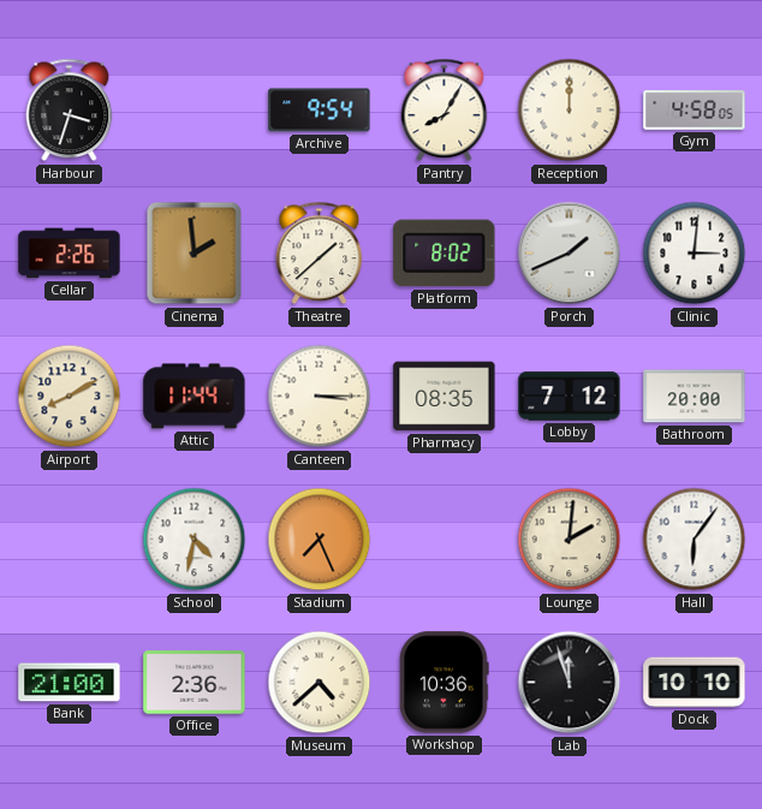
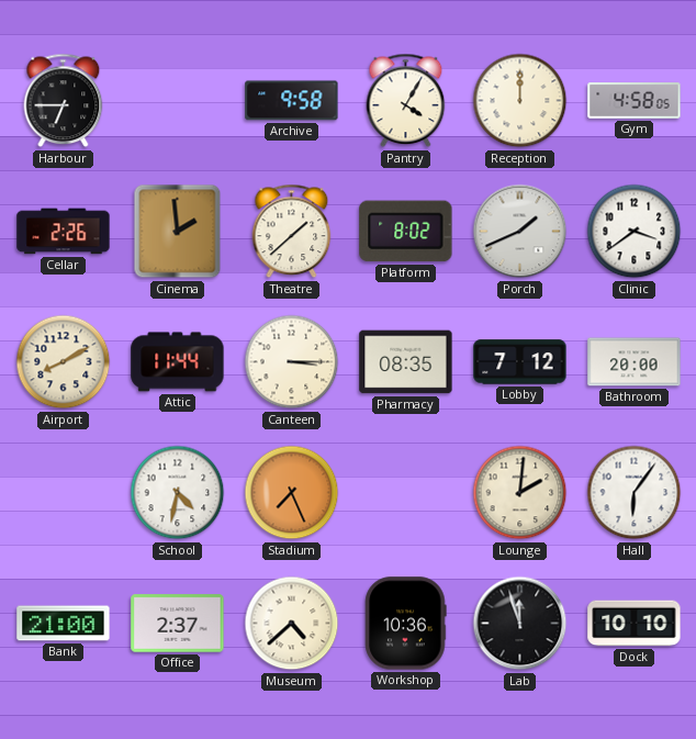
Harbour: 3:33 -> 6:45 (64, 101)
Archive: 9:54 -> 9:58 (292, 101)
Pantry: 8:05 -> 4:05 (406, 101)
Clinic: 3:01 -> 3:39 (635, 232)
Office: 2:36 -> 2:37 (178, 624)
